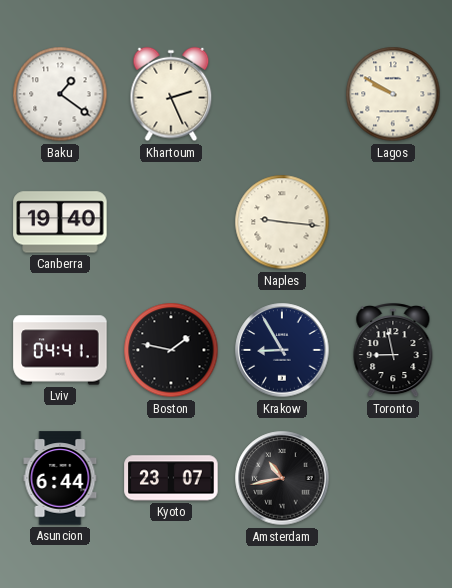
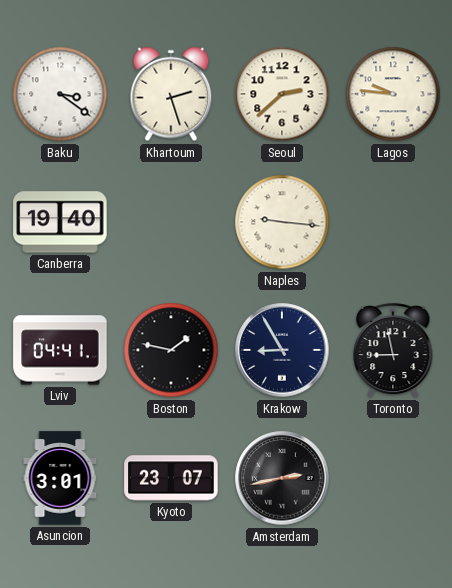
Baku: 1:21 -> 3:21 (60, 94)
Khartoum: 2:26 -> 2:27 (171, 94)
Seoul: none -> 2:38 (282, 94)
Lagos: 9:50 -> 9:46 (393, 94)
Asuncion: 6:44 -> 3:01 (60, 478)
Amsterdam: 10:43 -> 2:43 (282, 478)
